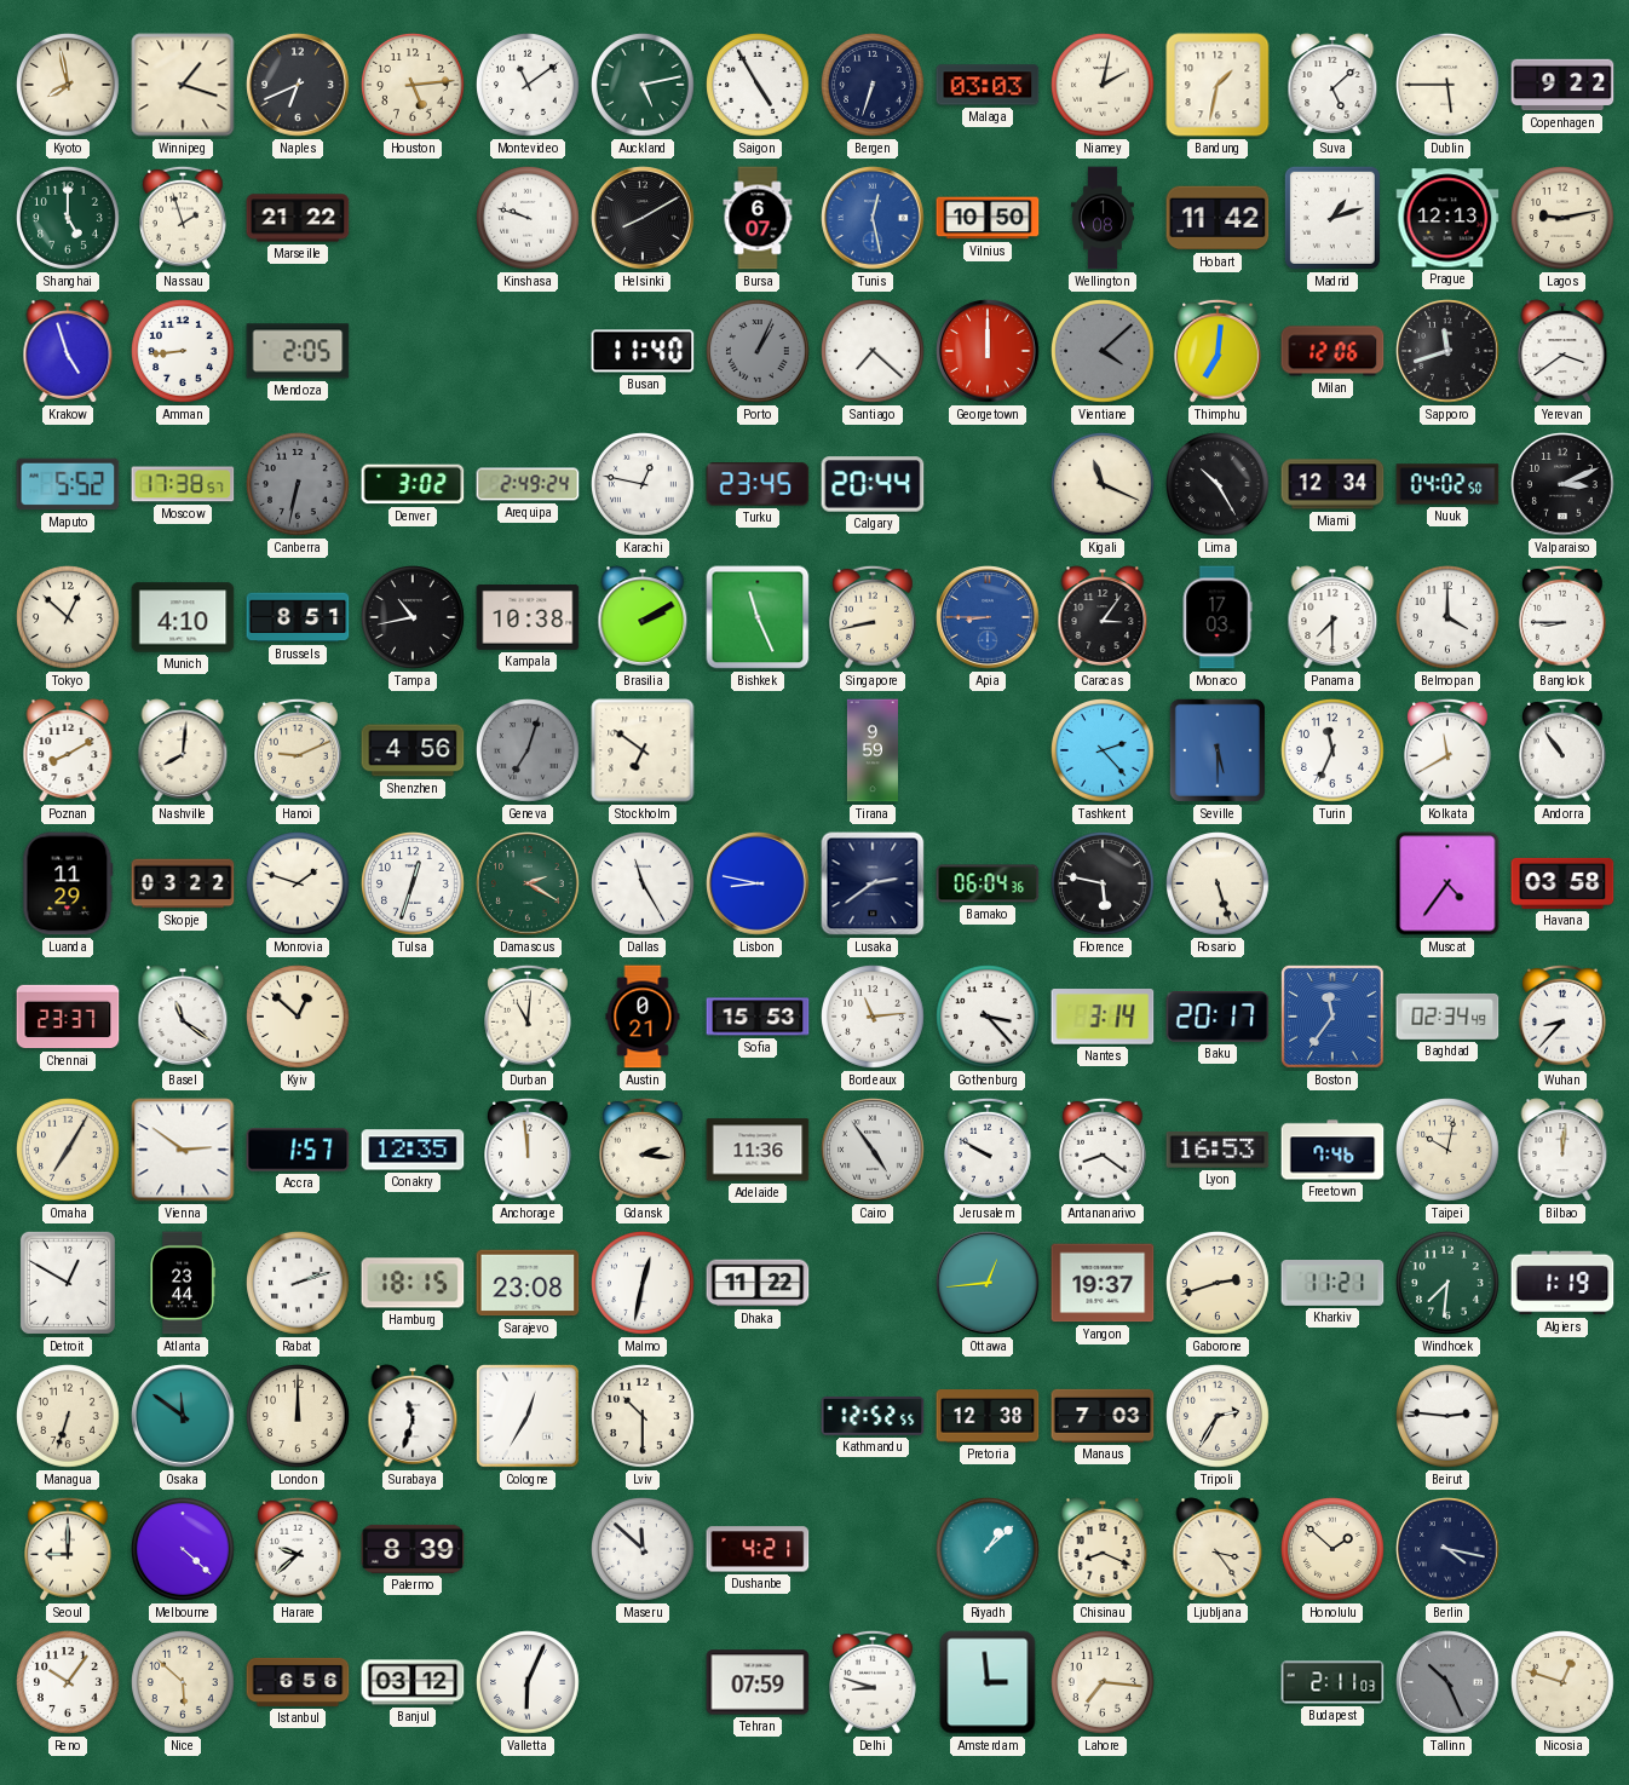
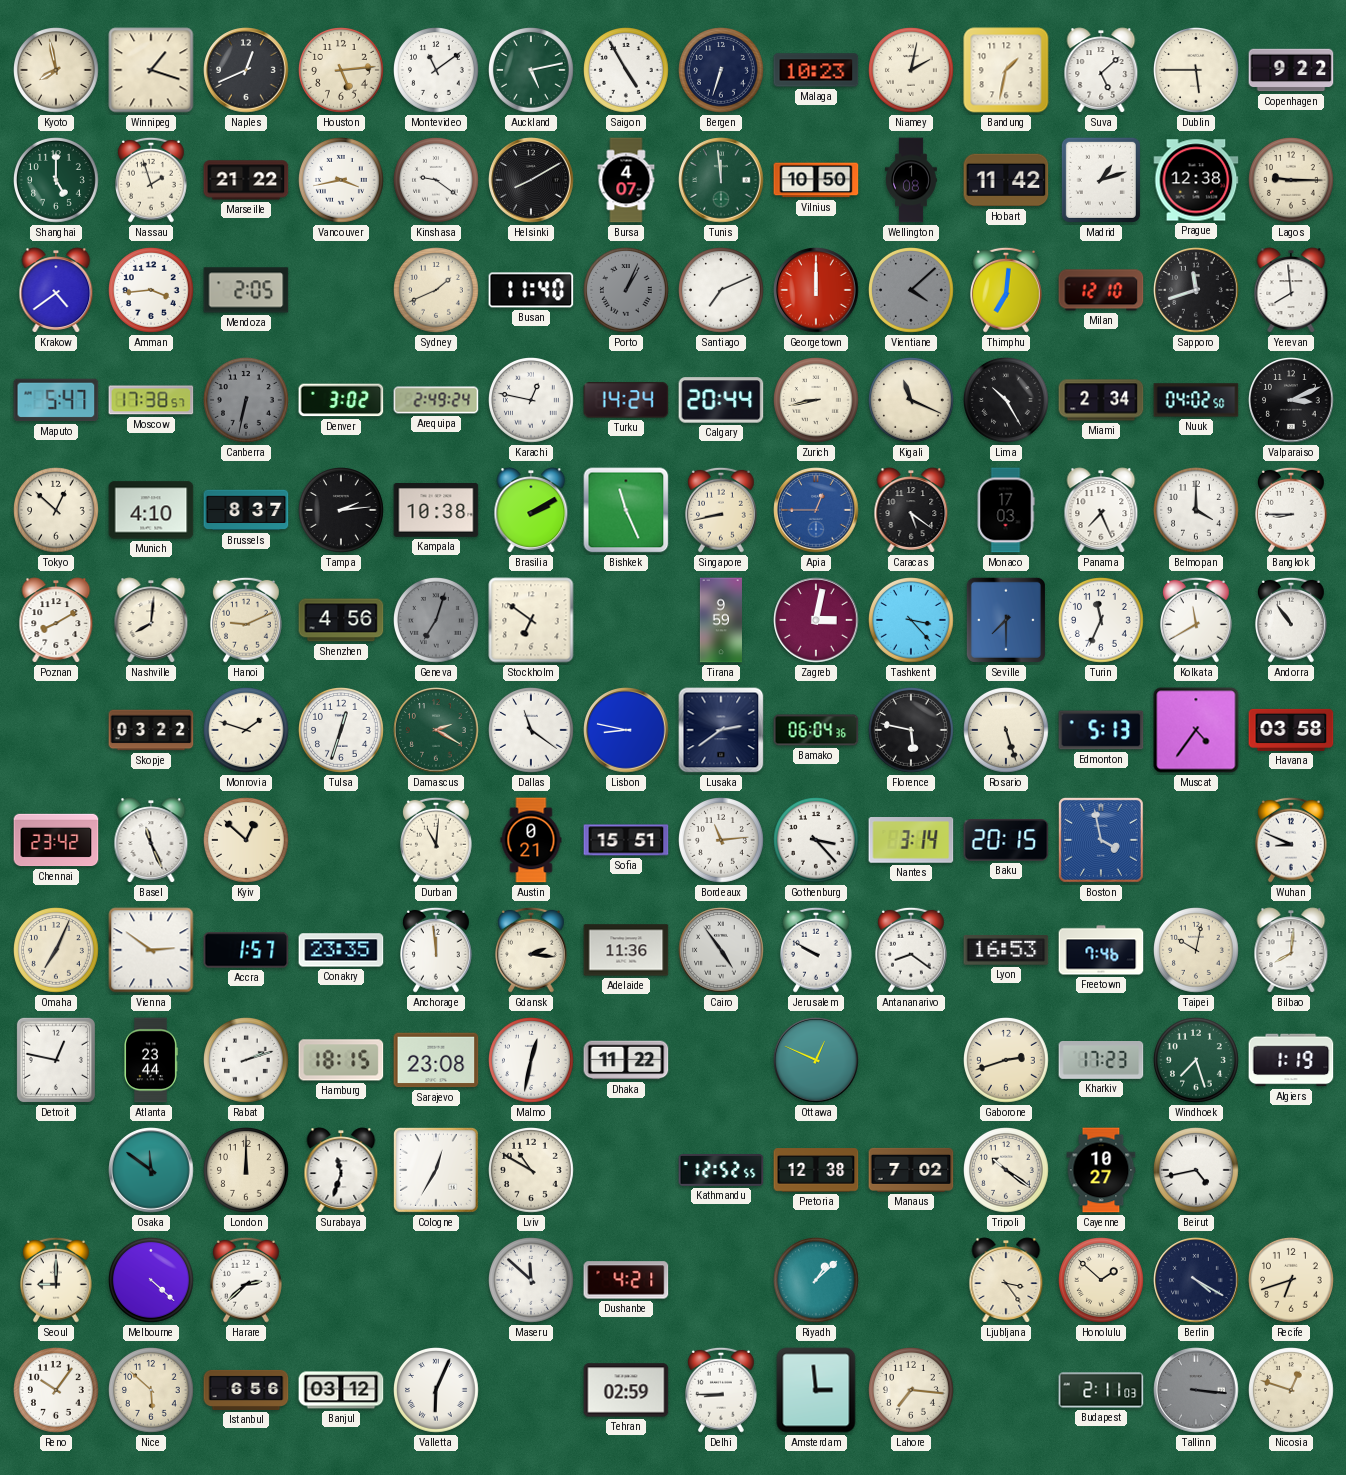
Naples: 6:41 -> 12:41 (246, 70)
Malaga: 03:03 -> 10:23 (816, 70)
Vancouver: none -> 3:43 (342, 181)
Kinshasa: 9:48 -> 9:21 (437, 181)
Bursa: 6:07 -> 4:07 (626, 180)
Tunis: 12:28 -> 11:59 (721, 180)
Tunis dial: blue -> green (721, 180)
Prague: 12:13 -> 12:38 (1196, 180)
Lagos: 9:13 -> 9:15 (1292, 181)
Krakow: 4:57 -> 4:39 (56, 290)
Amman: 8:44 -> 3:44 (152, 291)
Sydney: none -> 1:41 (437, 291)
Santiago: 7:22 -> 7:11 (722, 291)
Milan: 12:06 -> 12:10 (1101, 290)
Yerevan: 3:39 -> 7:59 (1291, 290)
Maputo: 5:52 -> 5:47 (56, 400)
Turku: 23:45 -> 14:24 (626, 400)
Zurich: none -> 8:43 (817, 401)
Miami: 12:34 -> 2:34 (1101, 400)
Brussels: 8:51 -> 8:37 (246, 510)
Tampa: 10:43 -> 2:14 (342, 511)
Apia: 8:45 -> 12:45 (816, 510)
Caracas: 3:06 -> 5:21 (911, 510)
Panama: 7:30 -> 7:26 (1101, 510)
Zagreb: none -> 3:02 (816, 620)
Tashkent: 2:23 -> 3:23 (912, 621)
Seville: 5:30 -> 7:30 (1006, 620)
Luanda: 11:29 -> none (68, 883)
Dallas: 11:25 -> 11:21 (532, 731)
Edmonton: none -> 5:13 (1101, 730)
Chennai: 23:37 -> 23:42 (56, 840)
Basel: 11:21 -> 11:26 (151, 840)
Sofia: 15:53 -> 15:51 (626, 840)
Baku: 20:17 -> 20:15 (1006, 840)
Boston: 11:36 -> 3:58 (1101, 840)
Baghdad: 02:34 -> none (1447, 1017)
Wuhan: 8:37 -> 8:49 (1292, 840)
Omaha: 7:05 -> 7:04 (57, 951)
Conakry: 12:35 -> 23:35 (341, 950)
Bilbao: 12:01 -> 8:01 (1291, 950)
Detroit: 12:50 -> 12:47 (56, 1060)
Ottawa: 12:44 -> 12:49 (816, 1060)
Yangon: 19:37 -> none (1103, 1283)
Kharkiv: 11:21 -> 17:23 (1101, 1061)
Windhoek: 7:31 -> 7:27 (1197, 1061)
Managua: 6:33 -> none (69, 1417)
Lviv: 10:30 -> 10:50 (532, 1171)
Manaus: 7:03 -> 7:02 (911, 1170)
Tripoli: 2:35 -> 10:21 (1007, 1171)
Cayenne: none -> 10:27 (1101, 1170)
Beirut: 2:46 -> 4:43 (1197, 1171)
Harare: 9:38 -> 2:38 (247, 1280)
Palermo: 8:39 -> none (413, 1549)
Chisinau: 8:19 -> none (1103, 1549)
Berlin: 4:17 -> 4:20 (1196, 1280)
Recife: none -> 6:42 (1292, 1281)
Tehran: 07:59 -> 02:59 (626, 1390)
Delhi: 8:48 -> 8:45 (722, 1390)
Tallinn: 10:26 -> 3:16 (1196, 1390)
